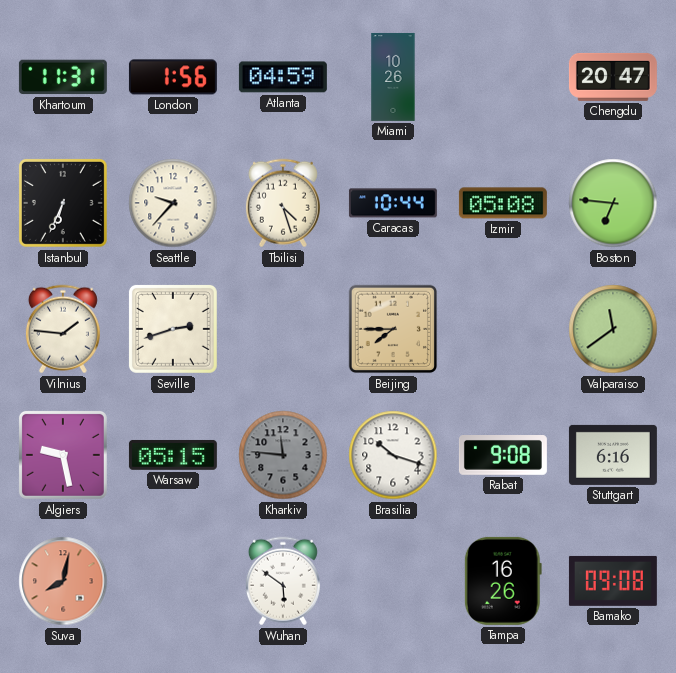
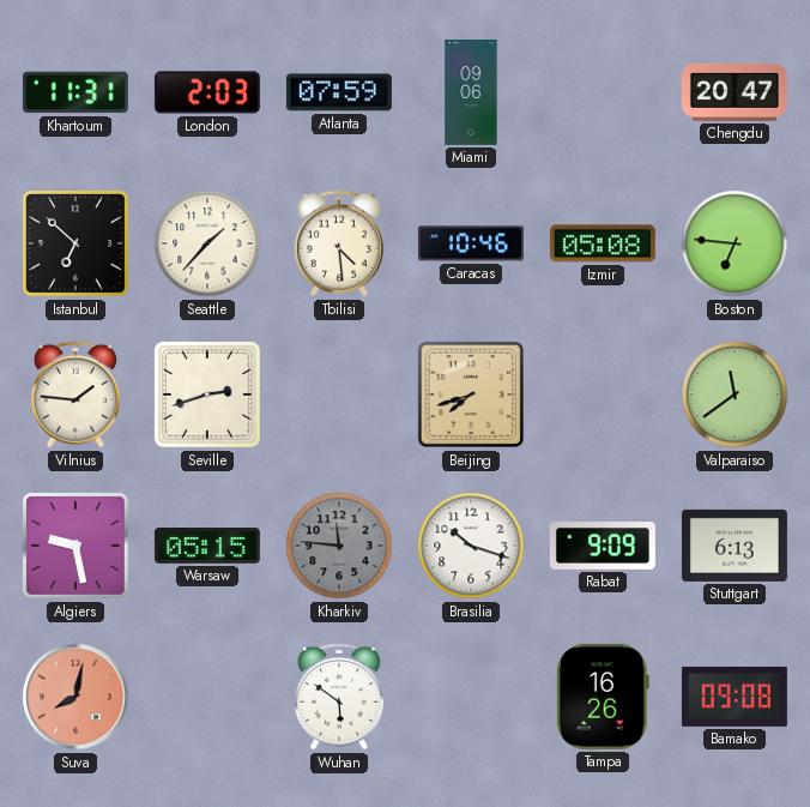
London: 1:56 -> 2:03 (207, 92)
Atlanta: 04:59 -> 07:59 (339, 92)
Miami: 10:26 -> 09:06 (471, 92)
Istanbul: 6:34 -> 6:52 (75, 243)
Seattle: 9:37 -> 1:37 (207, 243)
Tbilisi: 4:27 -> 4:29 (339, 243)
Caracas: 10:44 -> 10:46 (471, 243)
Beijing: 7:45 -> 7:42 (471, 395)
Rabat: 9:08 -> 9:09 (603, 547)
Stuttgart: 6:16 -> 6:13 (735, 546)
